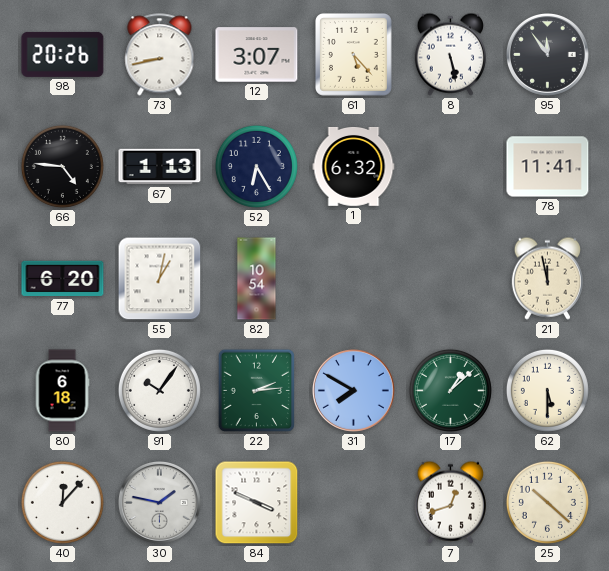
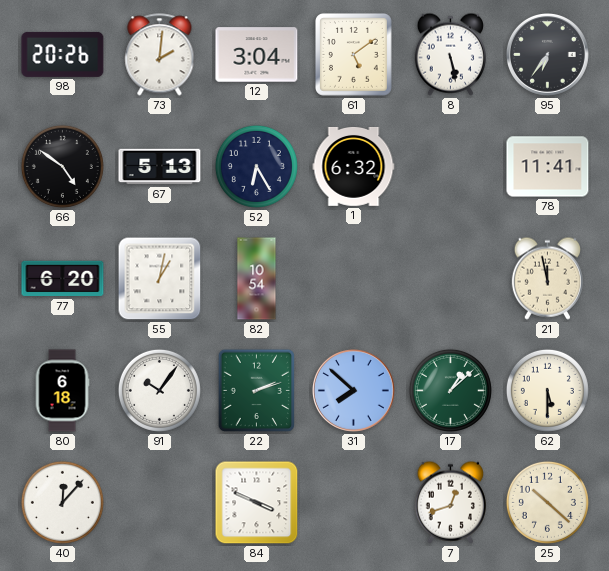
73: 8:43 -> 2:01 (160, 55)
12: 3:07 -> 3:04 (257, 55)
61: 5:23 -> 5:09 (353, 54)
95: 11:54 -> 6:36 (548, 55)
66: 4:46 -> 4:51 (62, 166)
67: 1:13 -> 5:13 (160, 167)
22: 2:14 -> 2:12 (257, 391)
31: 7:50 -> 7:52 (354, 391)
30: 1:47 -> none (160, 503)
